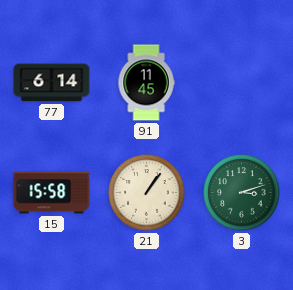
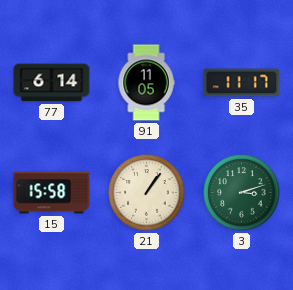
91: 11:45 -> 11:05 (146, 83)
35: none -> 11:17 (242, 83)
